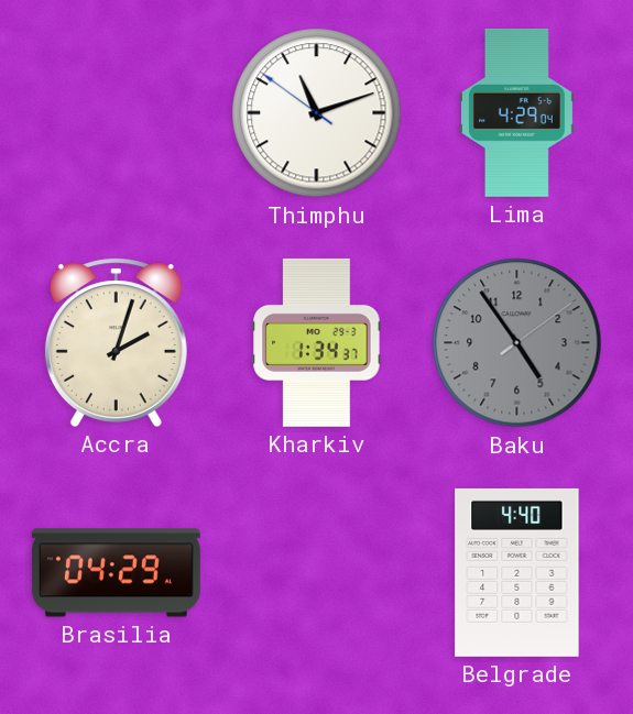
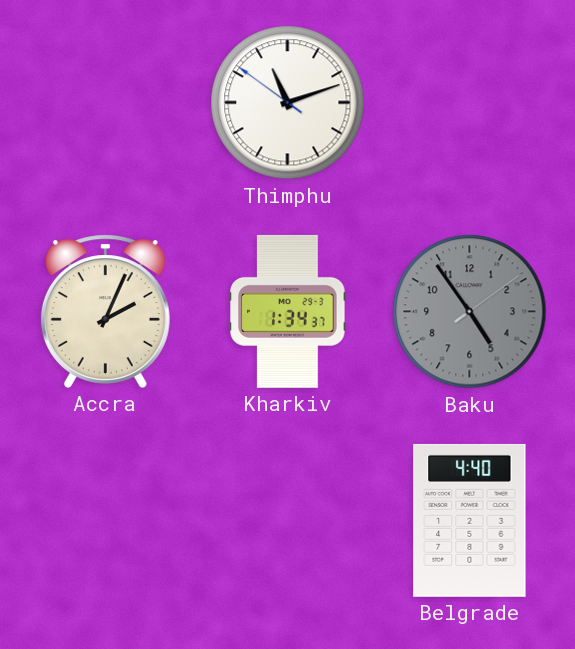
Lima: 4:29 -> none (516, 112)
Accra: 2:03 -> 2:04 (105, 311)
Brasilia: 04:29 -> none (116, 573)
